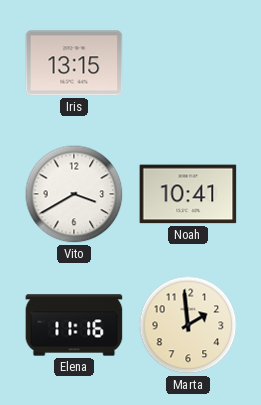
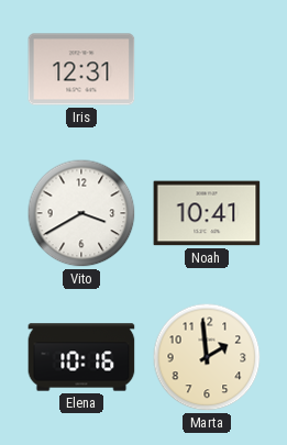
Iris: 13:15 -> 12:31 (81, 69)
Elena: 11:16 -> 10:16 (81, 357)
